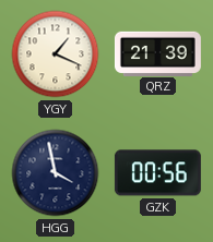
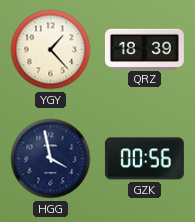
YGY: 1:19 -> 1:23 (51, 50)
QRZ: 21:39 -> 18:39 (144, 49)
